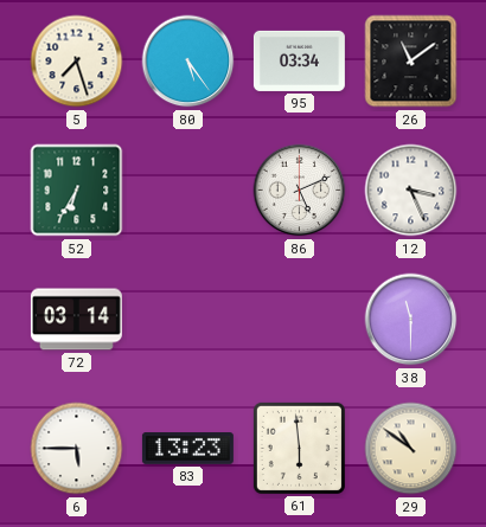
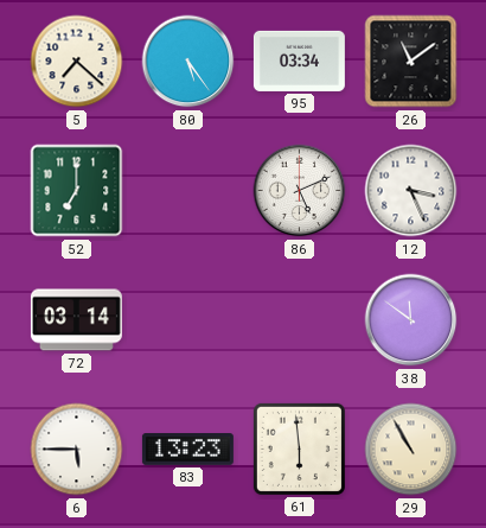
5: 7:27 -> 7:22 (77, 62)
52: 6:35 -> 7:00 (77, 191)
38: 11:30 -> 11:51 (411, 320)
29: 10:51 -> 10:55 (411, 450)
